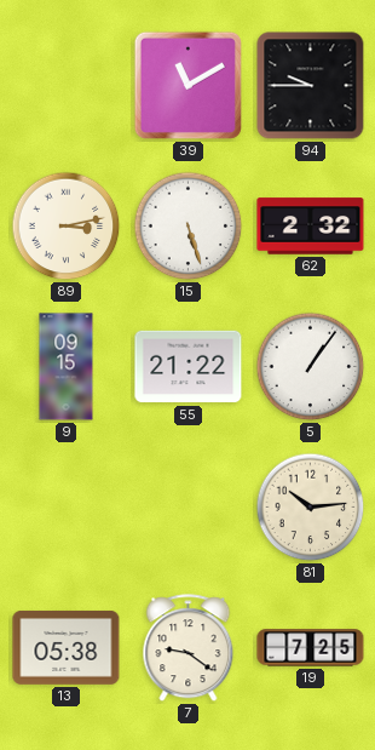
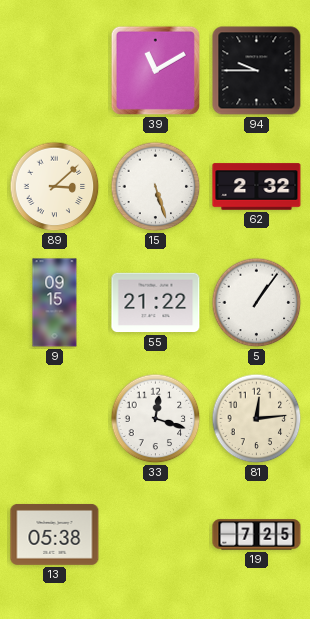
89: 3:13 -> 3:08 (55, 187)
33: none -> 12:18 (156, 419)
81: 10:14 -> 12:14 (257, 419)
7: 9:21 -> none (189, 648)
